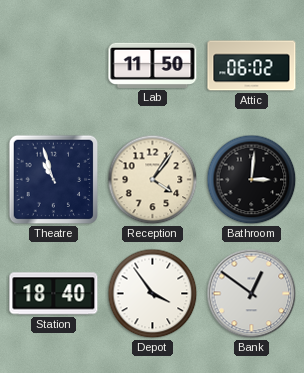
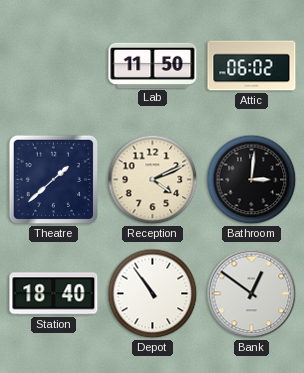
Theatre: 10:57 -> 1:38 (54, 180)
Reception: 4:06 -> 4:11 (153, 180)
Depot: 3:54 -> 10:54 (153, 294)
